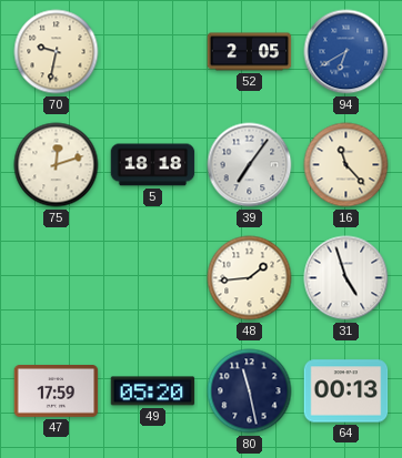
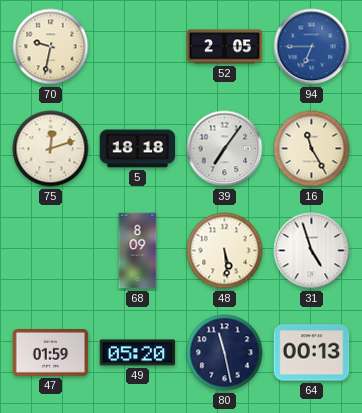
94: 6:40 -> 6:45 (312, 47)
16: 11:23 -> 11:25 (312, 149)
68: none -> 8:09 (138, 251)
48: 1:44 -> 5:29 (225, 251)
47: 17:59 -> 01:59 (51, 353)
